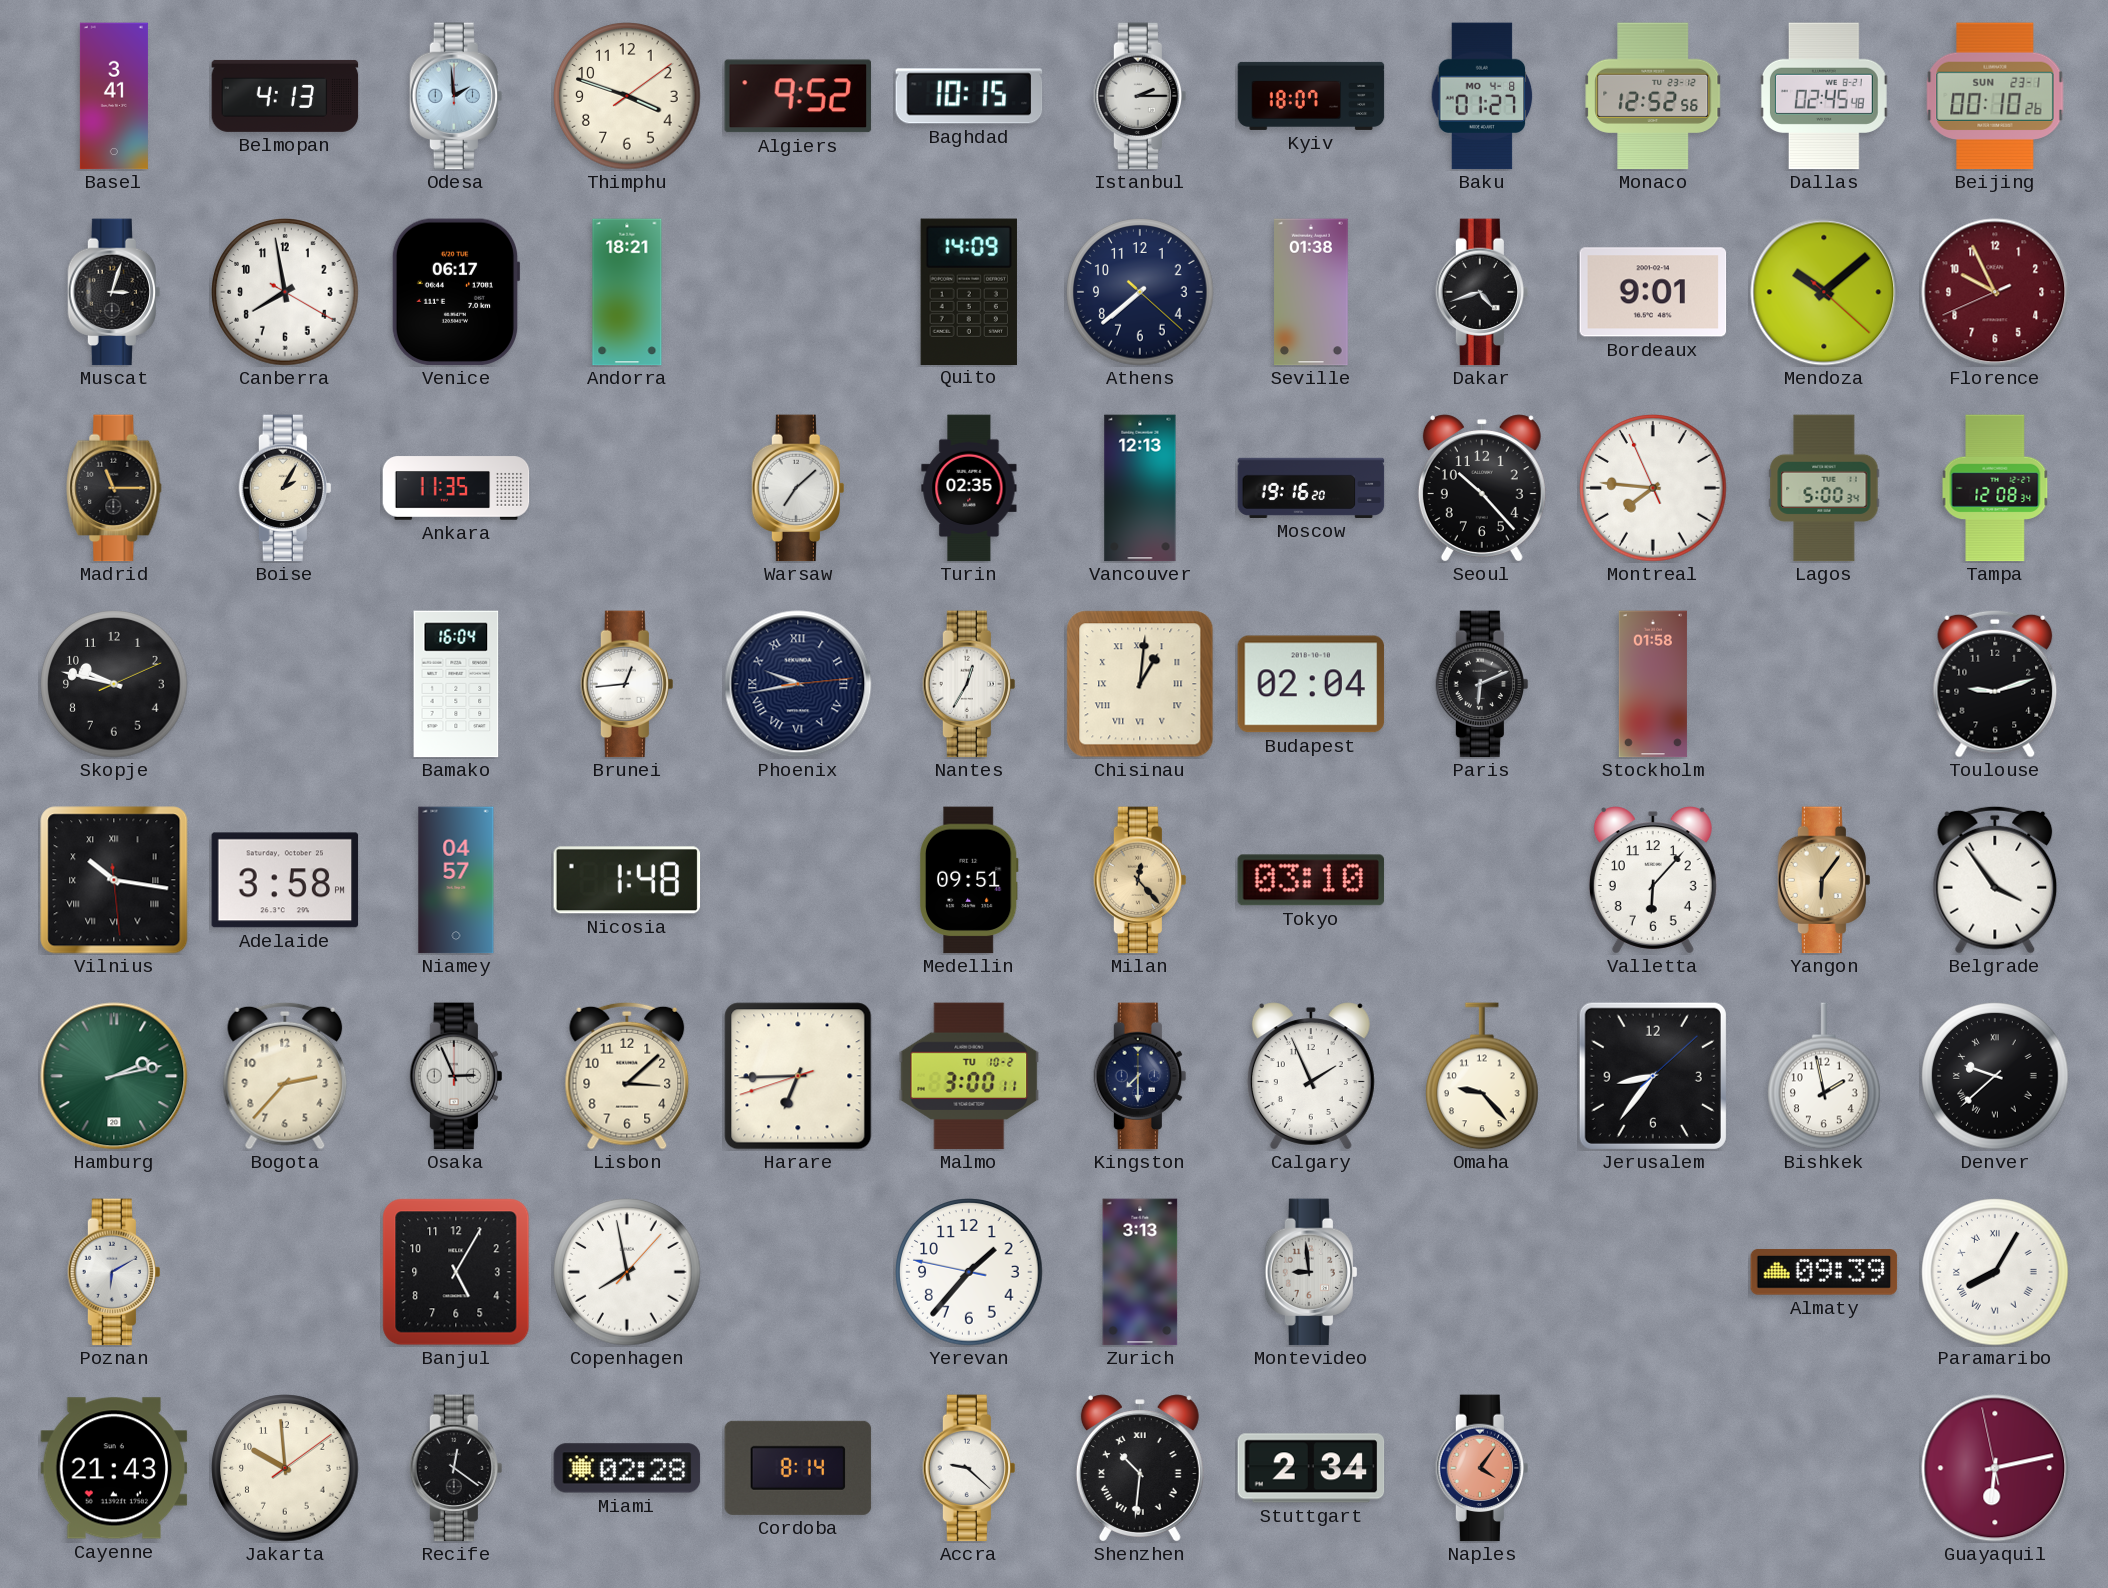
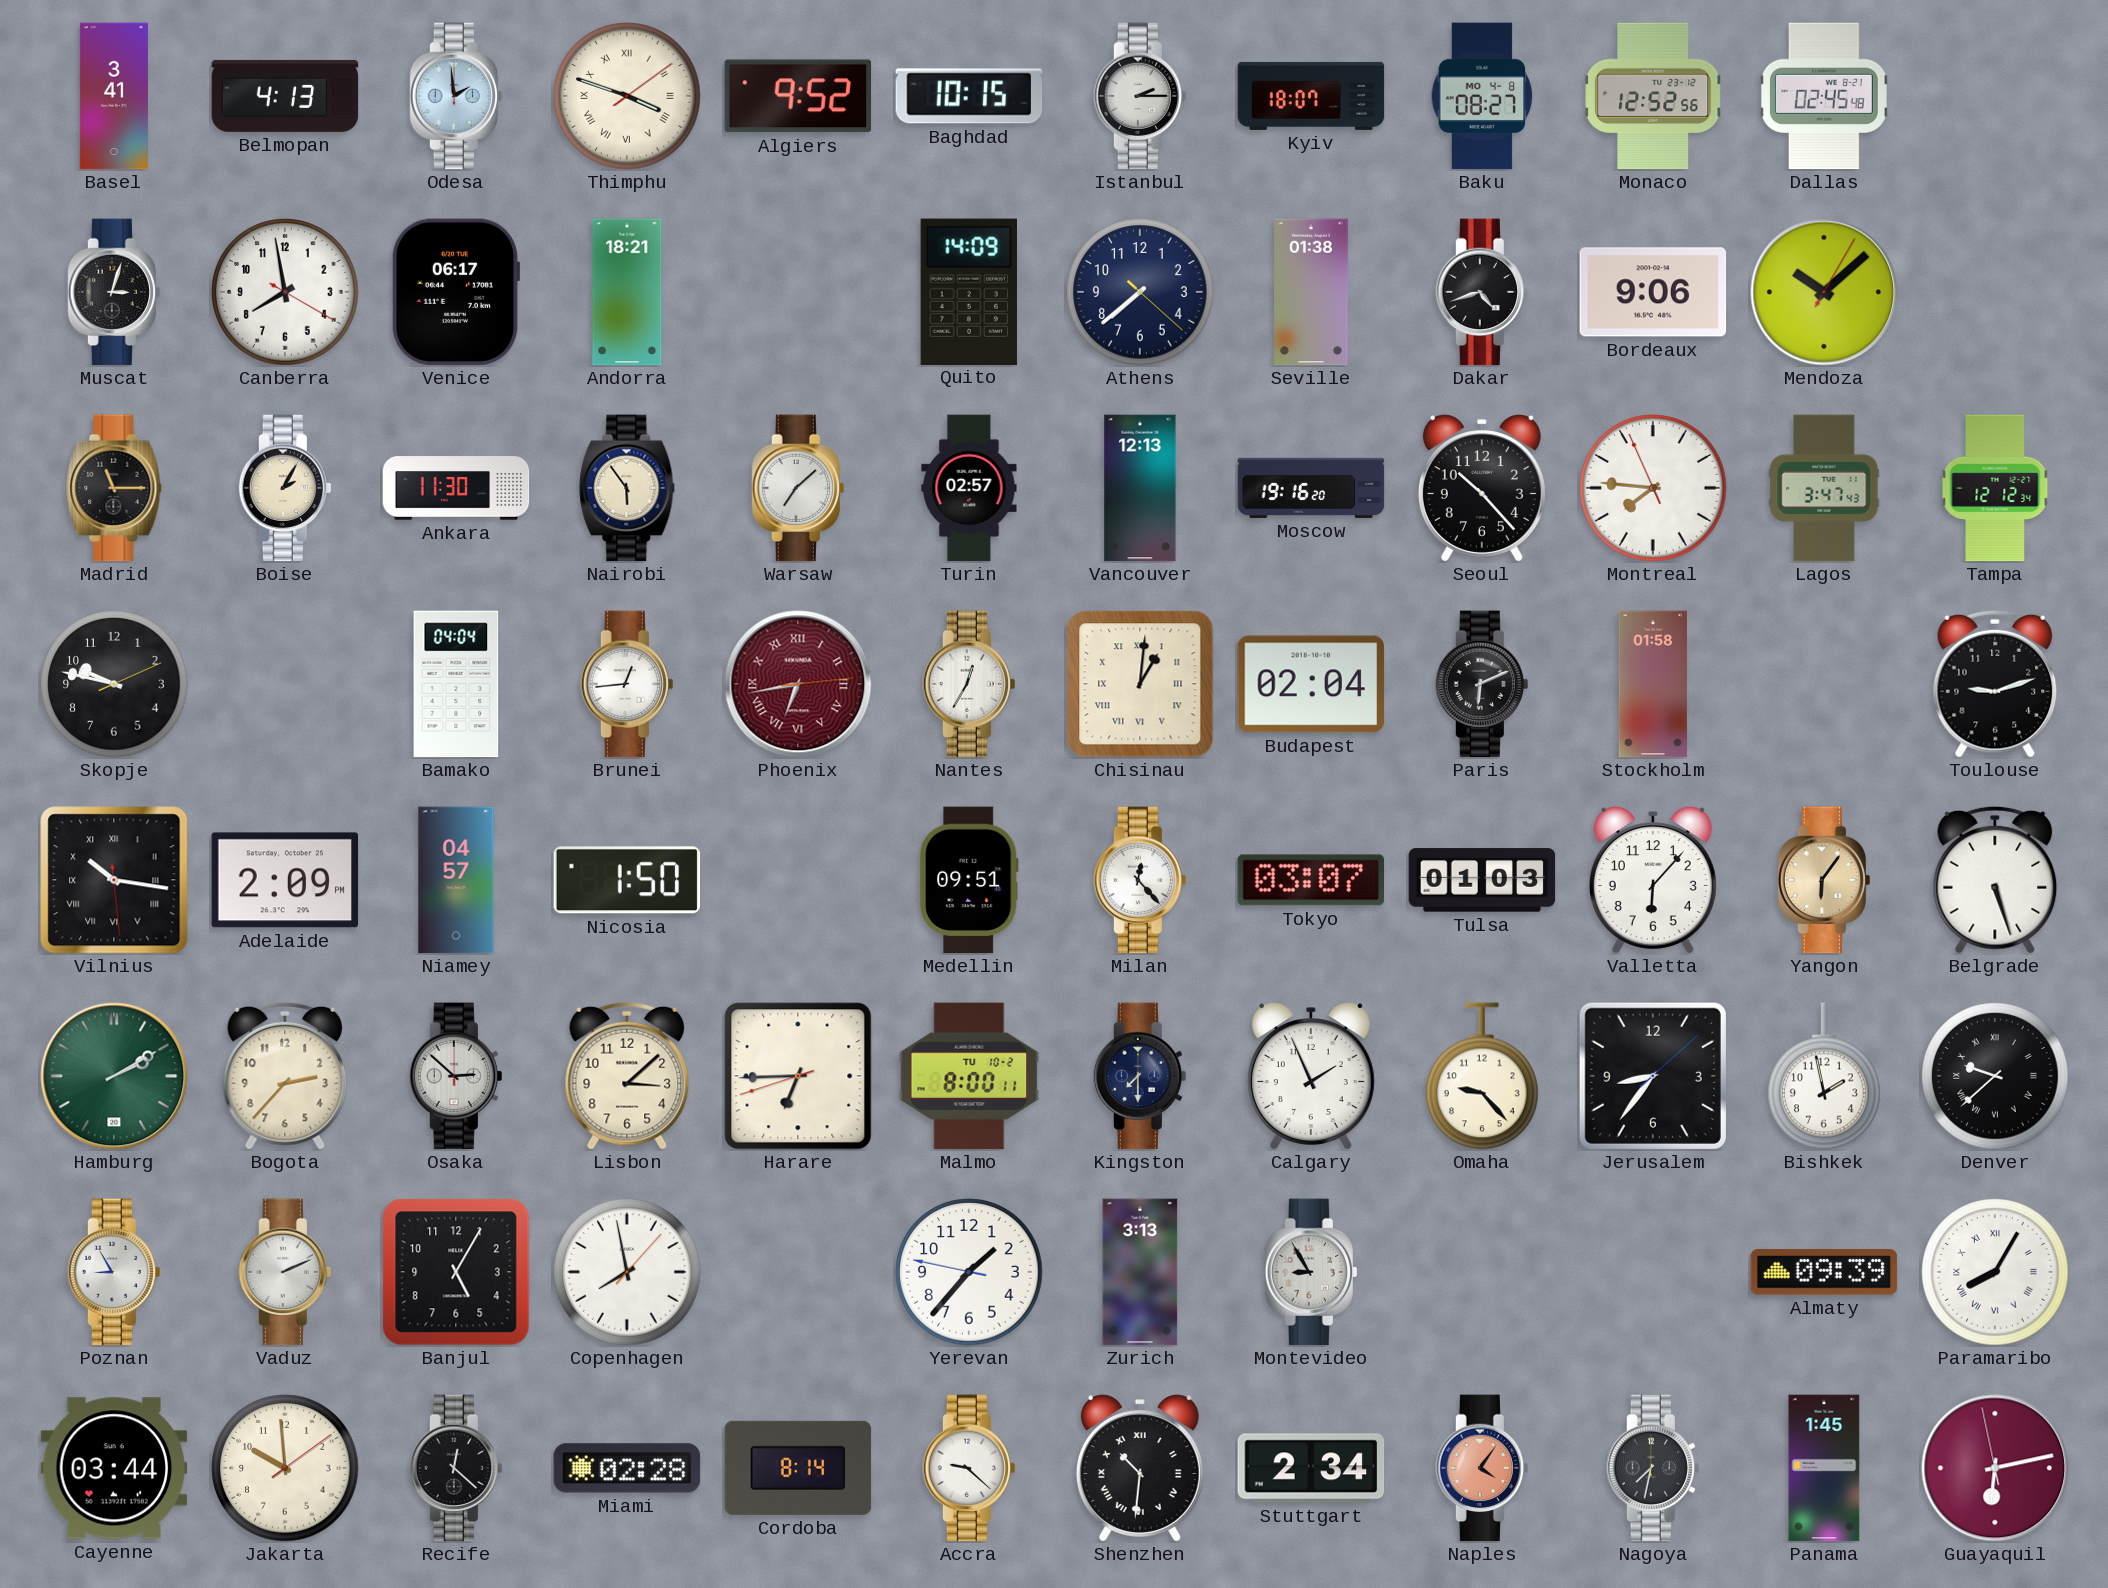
Thimphu numerals: Arabic -> Roman (627, 96)
Baku: 01:27 -> 08:27 (1482, 96)
Beijing: 00:10 -> none (1995, 96)
Bordeaux: 9:01 -> 9:06 (1653, 292)
Mendoza: 10:08:22 -> 10:08:05 (1824, 292)
Florence: 9:55 -> none (1995, 292)
Ankara: 11:35 -> 11:30 (456, 488)
Nairobi: none -> 5:54 (627, 488)
Turin: 02:35 -> 02:57 (969, 488)
Lagos: 5:00 -> 3:47 (1824, 488)
Tampa: 12:08 -> 12:12 (1995, 488)
Bamako: 16:04 -> 04:04 (456, 684)
Phoenix: 9:43 -> 6:43 (798, 684)
Phoenix dial: navy -> burgundy (798, 684)
Adelaide: 3:58 -> 2:09 (285, 880)
Nicosia: 1:48 -> 1:50 (627, 880)
Milan dial: champagne -> white (1139, 880)
Tokyo: 03:10 -> 03:07 (1311, 880)
Tulsa: none -> 01:03 (1482, 880)
Belgrade: 3:54 -> 5:27 (1995, 880)
Hamburg: 2:13 -> 2:10 (114, 1076)
Osaka: 2:56 -> 2:52 (455, 1076)
Malmo: 3:00 -> 8:00 (969, 1076)
Poznan: 6:10 -> 8:55 (113, 1272)
Vaduz: none -> 2:11 (284, 1272)
Montevideo: 8:59 -> 8:55 (1310, 1272)
Cayenne: 21:43 -> 03:44 (114, 1468)
Recife: 12:21 -> 12:22 (455, 1468)
Nagoya: none -> 7:32 (1652, 1468)
Panama: none -> 1:45 (1824, 1468)
